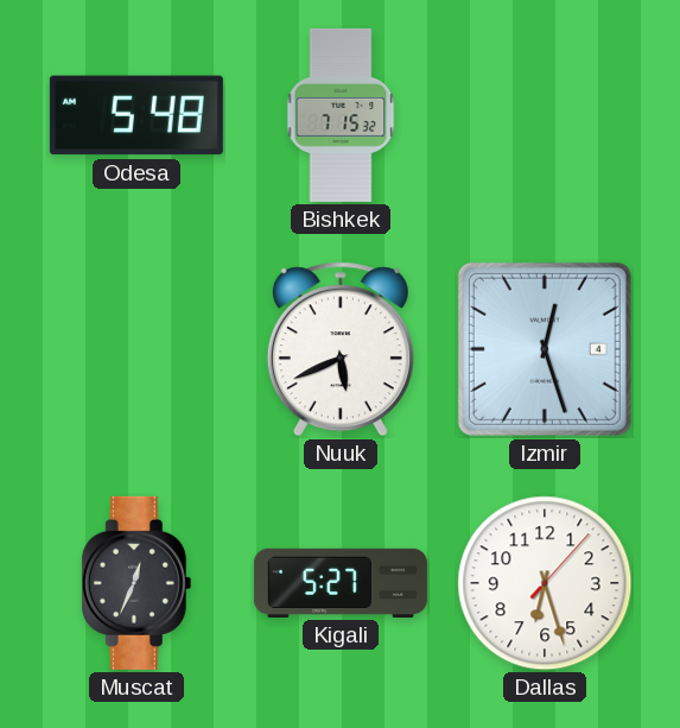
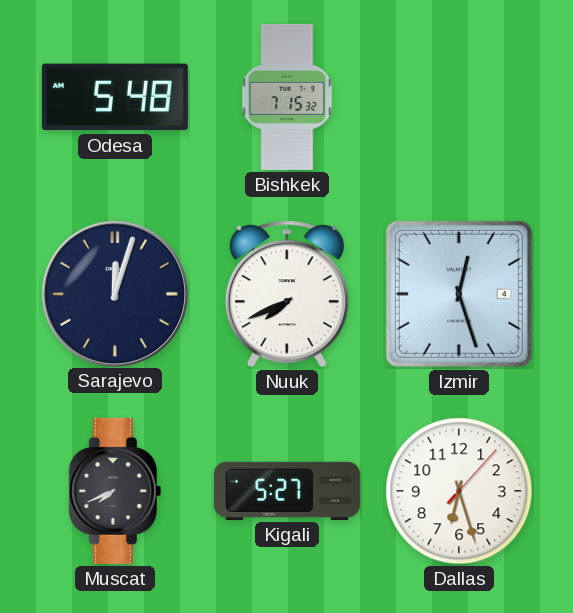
Sarajevo: none -> 12:03 (114, 293)
Nuuk: 5:41 -> 7:41 (287, 294)
Muscat: 12:34 -> 7:41 (115, 491)
